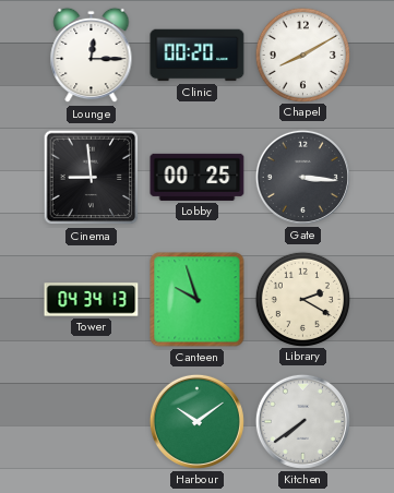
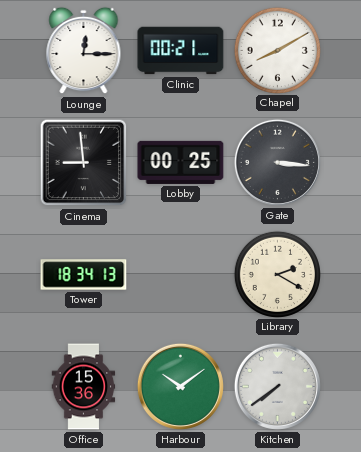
Clinic: 00:20 -> 00:21 (181, 51)
Tower: 04:34 -> 18:34 (84, 275)
Canteen: 9:57 -> none (198, 300)
Office: none -> 15:36 (84, 387)
